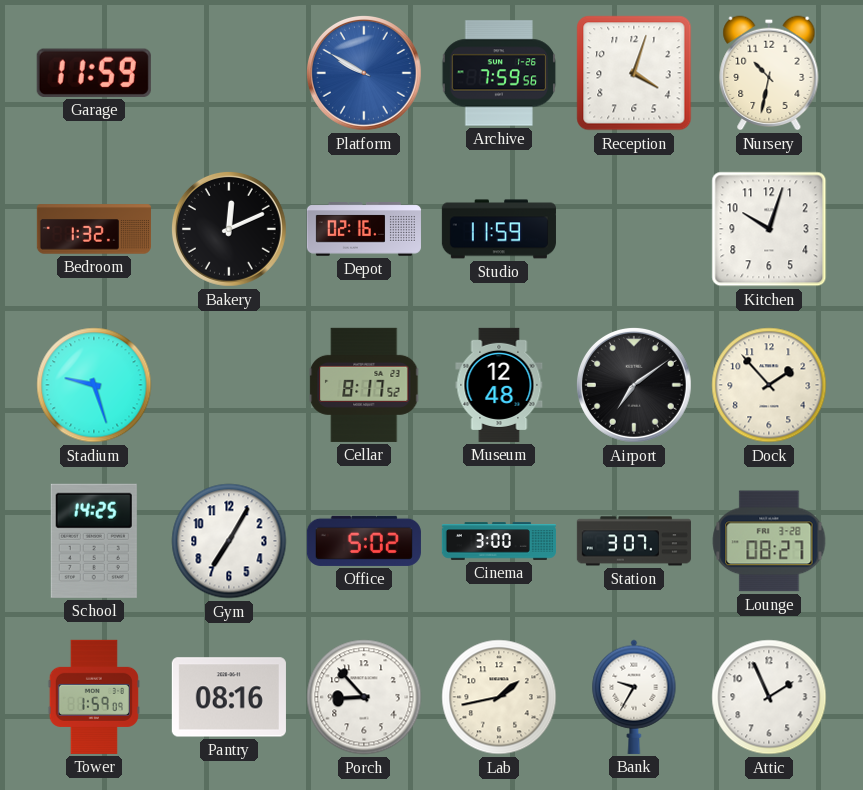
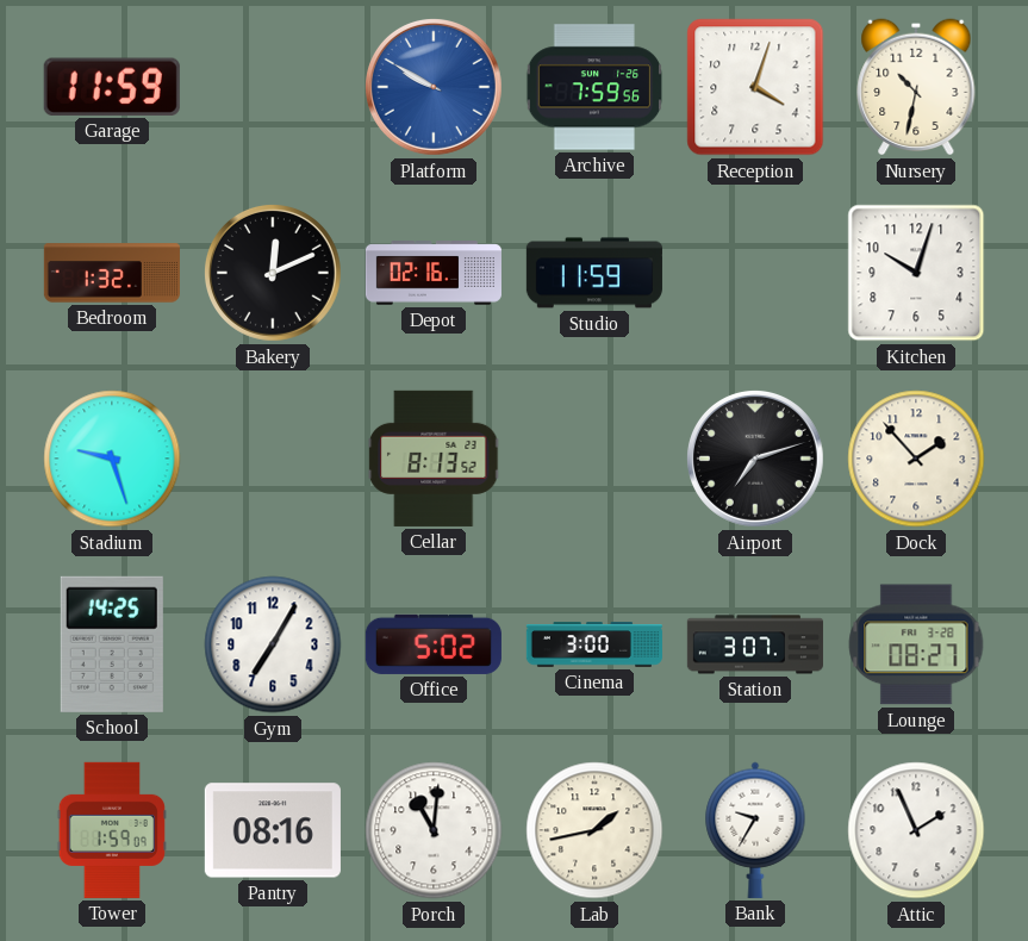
Cellar: 8:17 -> 8:13 (434, 459)
Museum: 12:48 -> none (499, 385)
Airport: 7:09 -> 7:12 (755, 459)
Porch: 8:53 -> 11:01 (434, 830)
